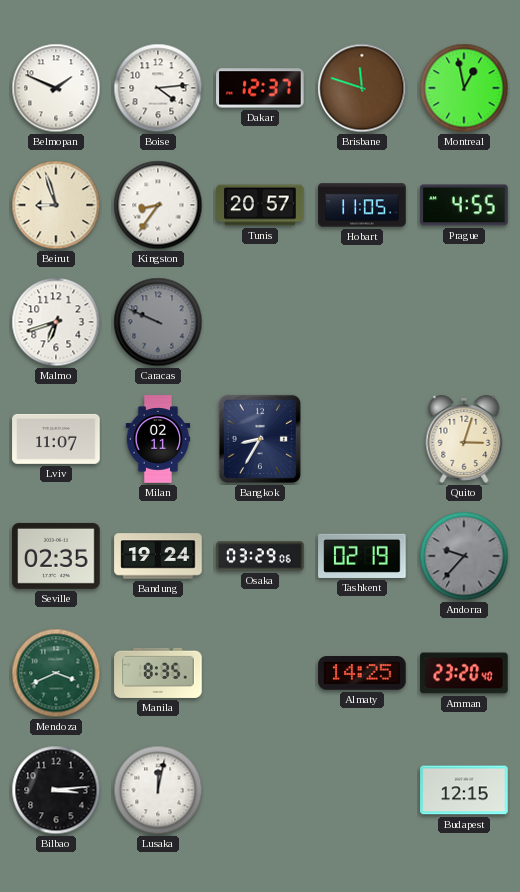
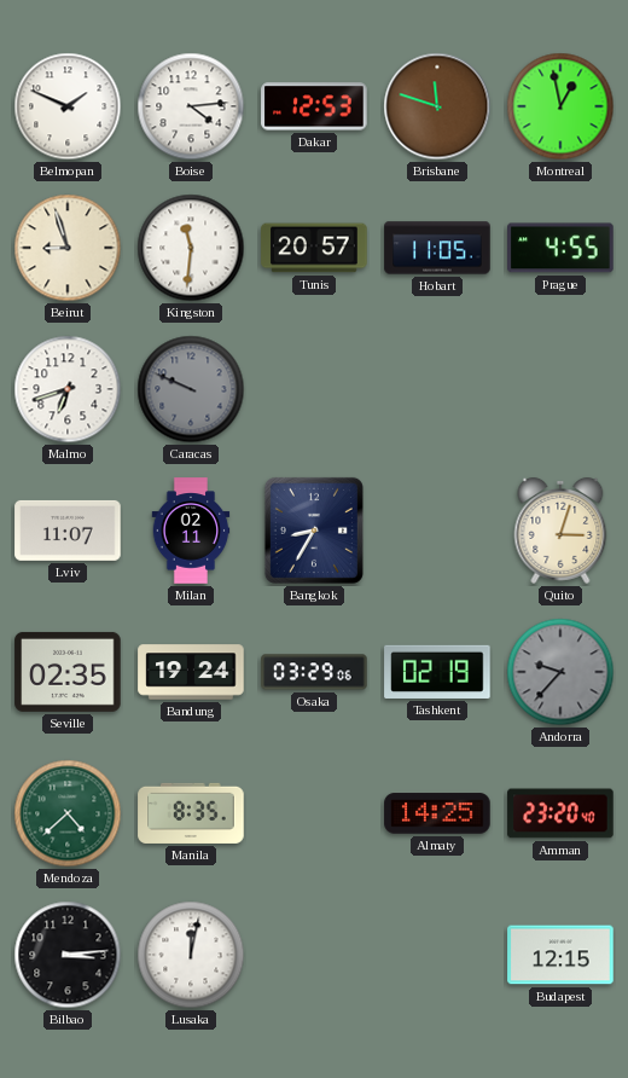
Dakar: 12:37 -> 12:53 (314, 106)
Kingston: 8:36 -> 11:31 (191, 248)
Mendoza: 3:41 -> 4:38 (68, 813)
